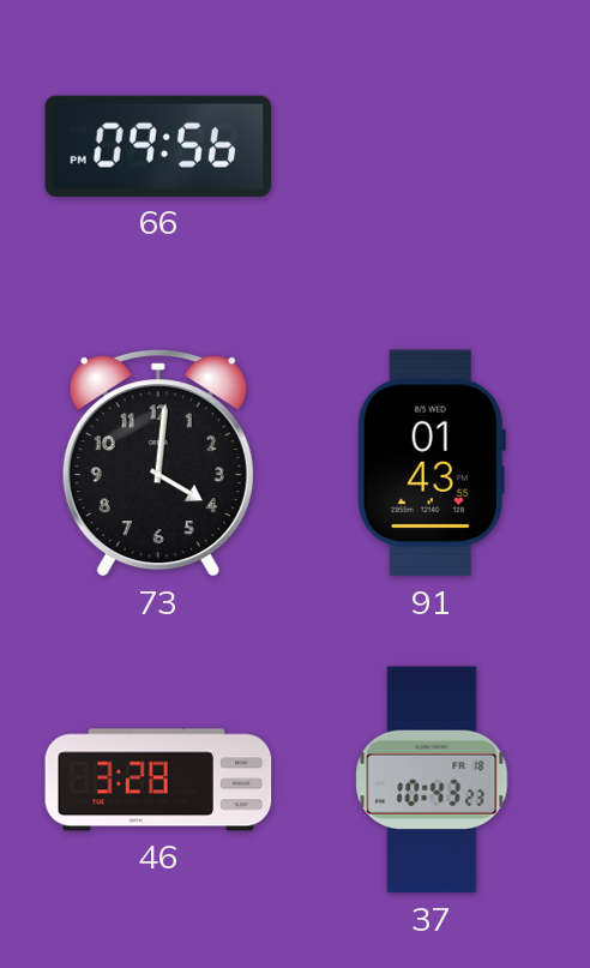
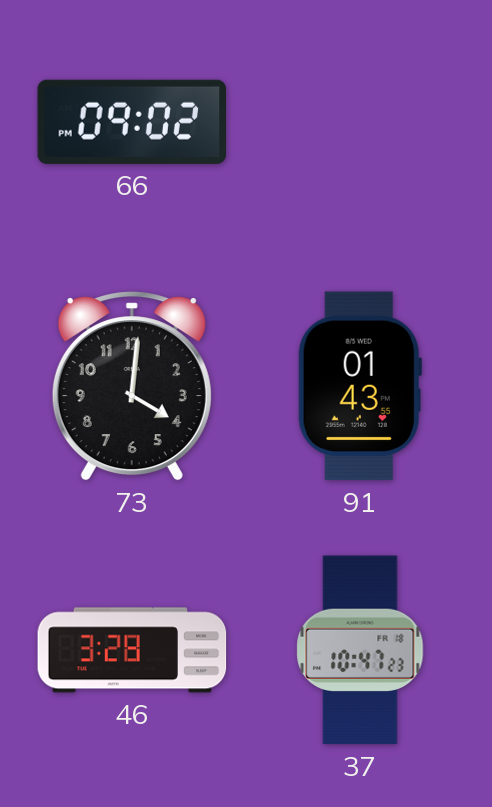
66: 09:56 -> 09:02 (132, 122)
37: 10:43 -> 10:47 (360, 650)
